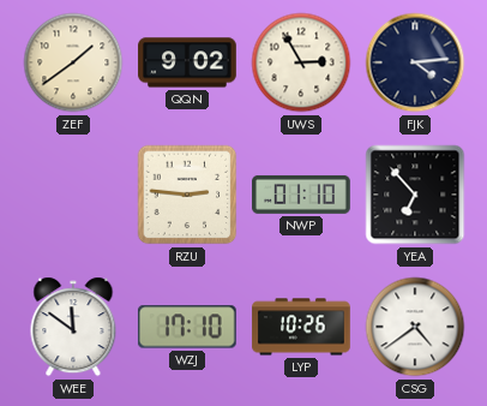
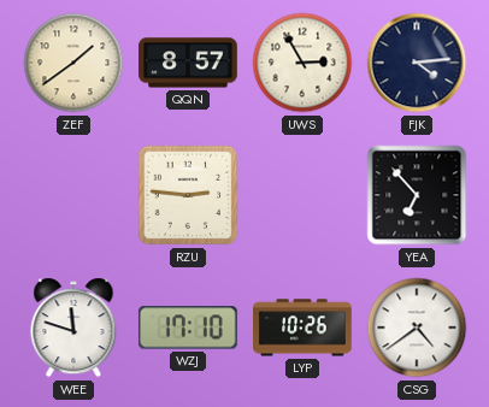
QQN: 9:02 -> 8:57 (188, 63)
NWP: 01:10 -> none (301, 195)
WEE: 11:51 -> 11:48 (73, 328)
